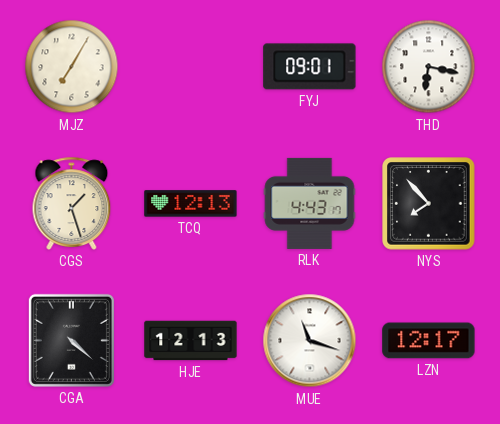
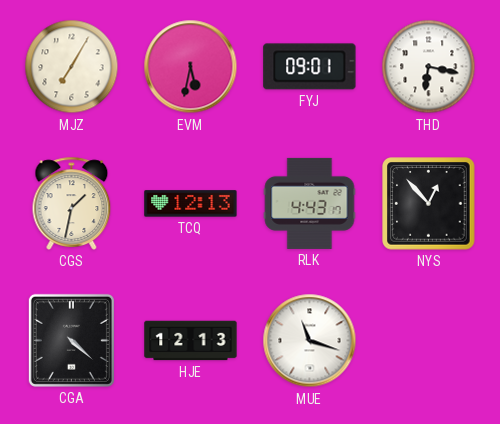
EVM: none -> 5:32 (191, 67)
CGS: 1:27 -> 1:32 (72, 203)
NYS: 7:53 -> 12:53 (429, 204)
LZN: 12:17 -> none (429, 341)
